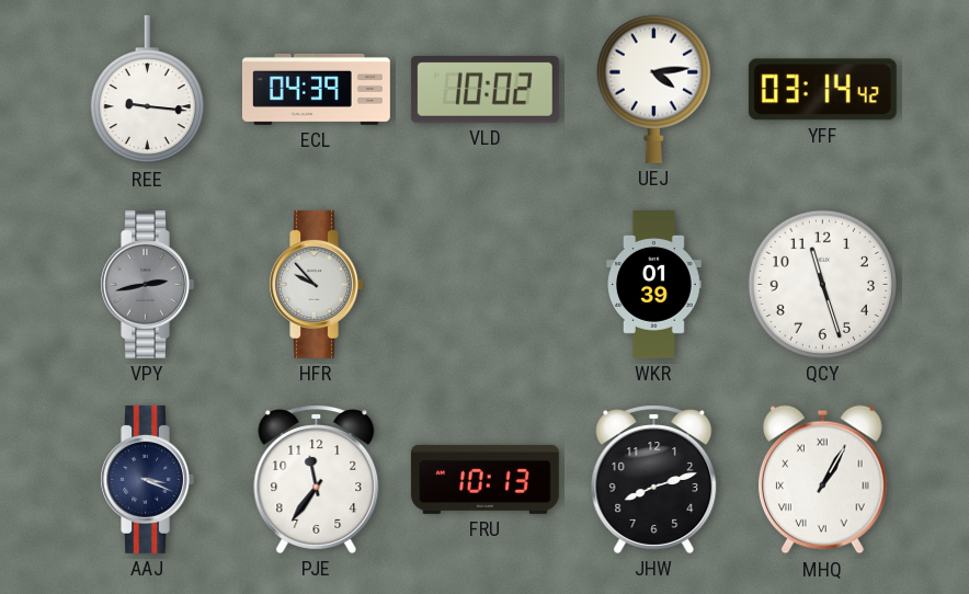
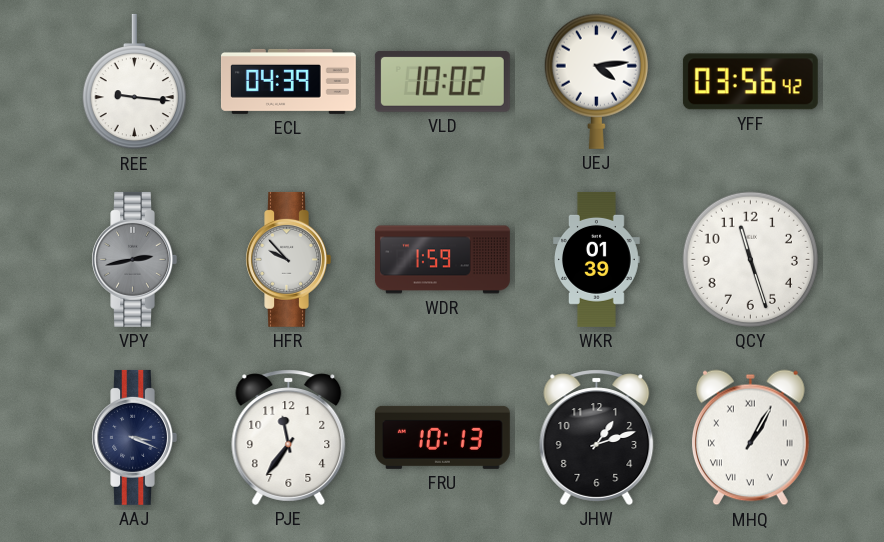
YFF: 03:14 -> 03:56 (750, 82)
WDR: none -> 1:59 (443, 260)
JHW: 8:12 -> 1:12 (597, 437)
